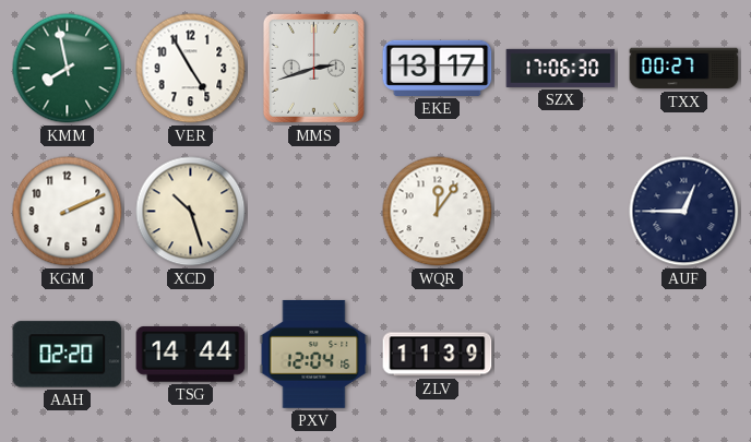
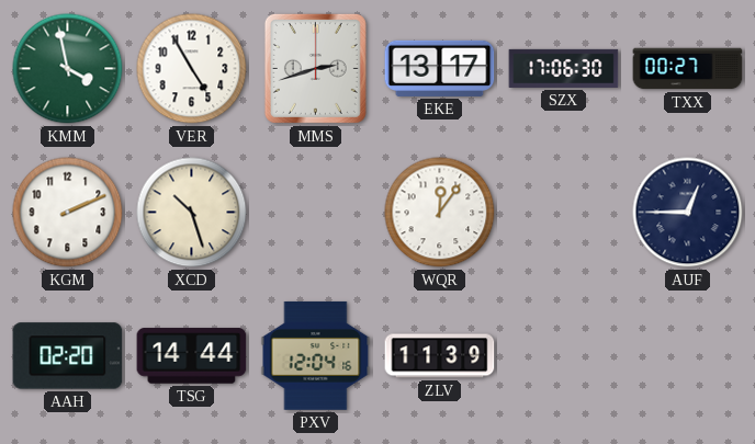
KMM: 7:58 -> 3:58 (68, 69)
